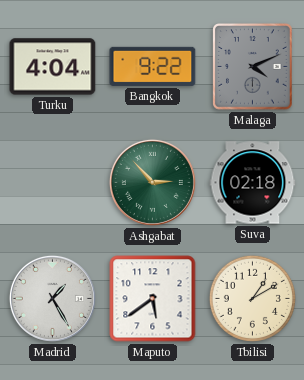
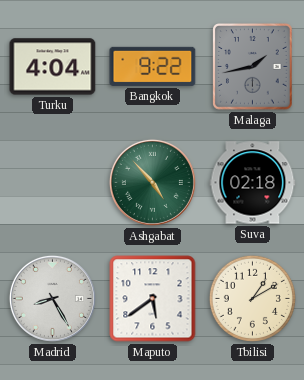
Malaga: 4:11 -> 1:43 (253, 67)
Ashgabat: 2:53 -> 4:53 (152, 182)
Madrid: 1:25 -> 8:25 (52, 298)
